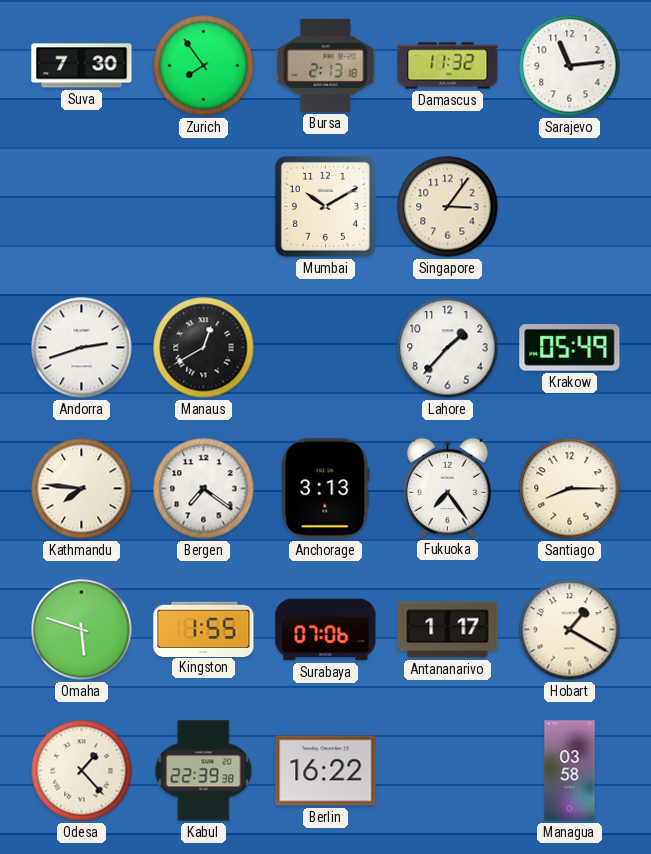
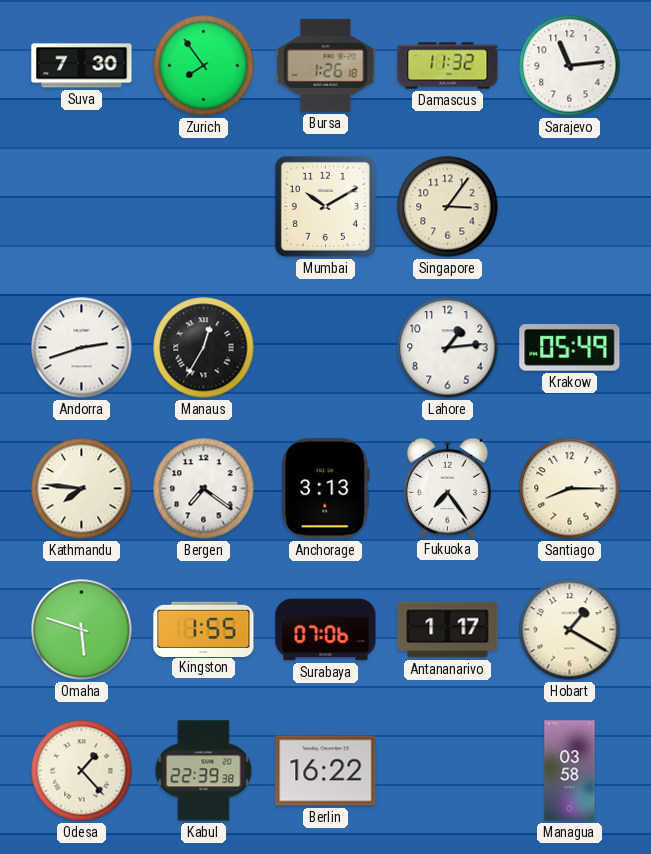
Bursa: 2:13 -> 1:26 (326, 65)
Manaus: 12:40 -> 12:35 (204, 348)
Lahore: 1:37 -> 1:14 (448, 348)
